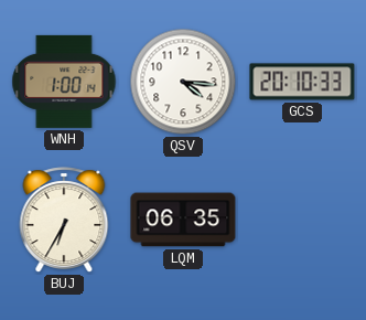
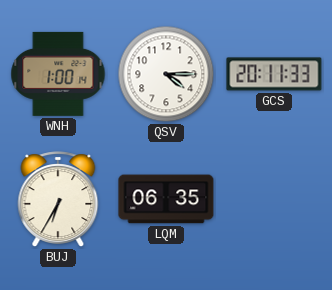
QSV: 4:16 -> 4:15 (166, 74)
GCS: 20:10 -> 20:11 (274, 74)
